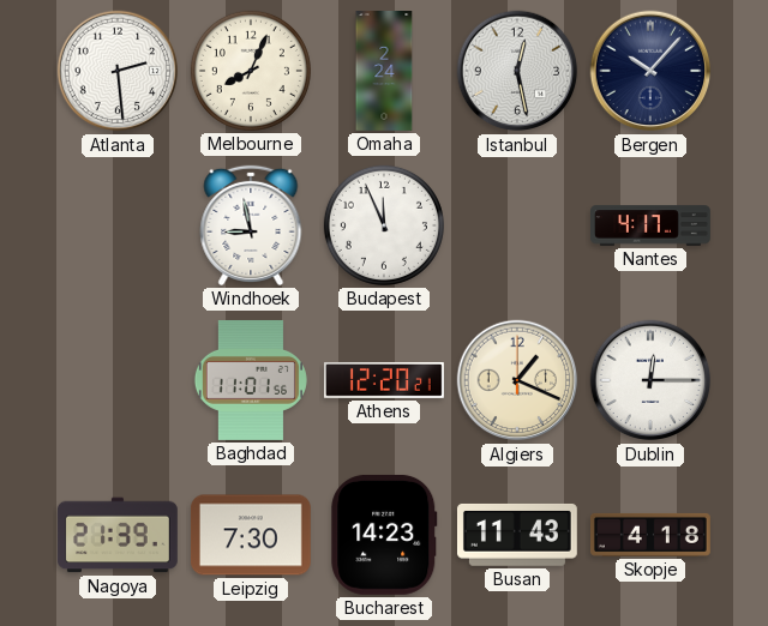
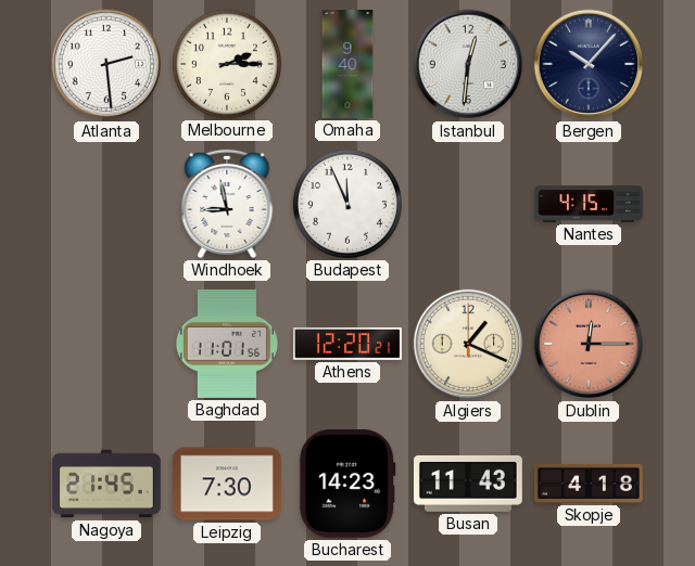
Melbourne: 8:04 -> 2:15 (227, 64)
Omaha: 2:24 -> 9:40 (347, 65)
Istanbul: 12:28 -> 12:31 (468, 64)
Nantes: 4:17 -> 4:15 (590, 204)
Dublin dial: white -> salmon (589, 344)
Nagoya: 21:39 -> 21:45 (106, 484)
